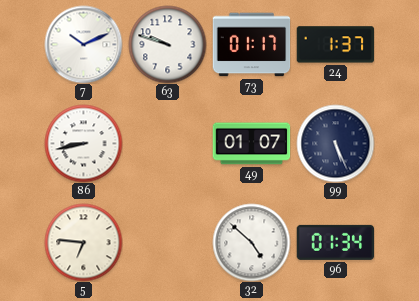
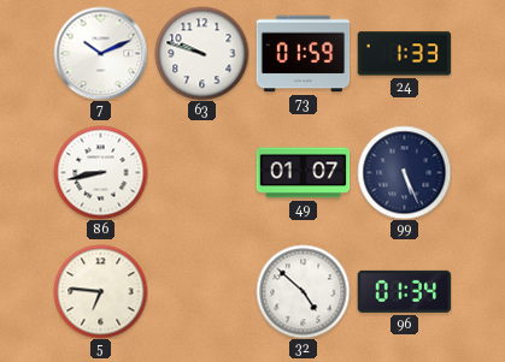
73: 01:17 -> 01:59 (303, 54)
24: 1:37 -> 1:33 (404, 54)
